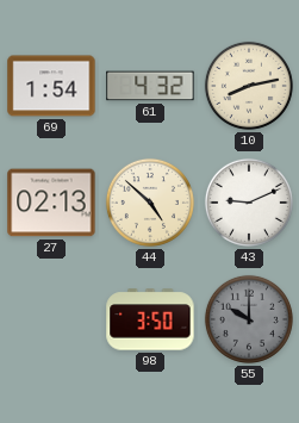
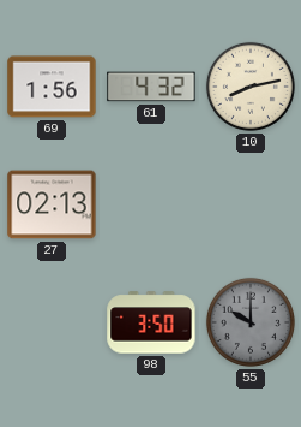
69: 1:54 -> 1:56 (52, 87)
44: 4:52 -> none (150, 203)
43: 9:11 -> none (249, 203)
